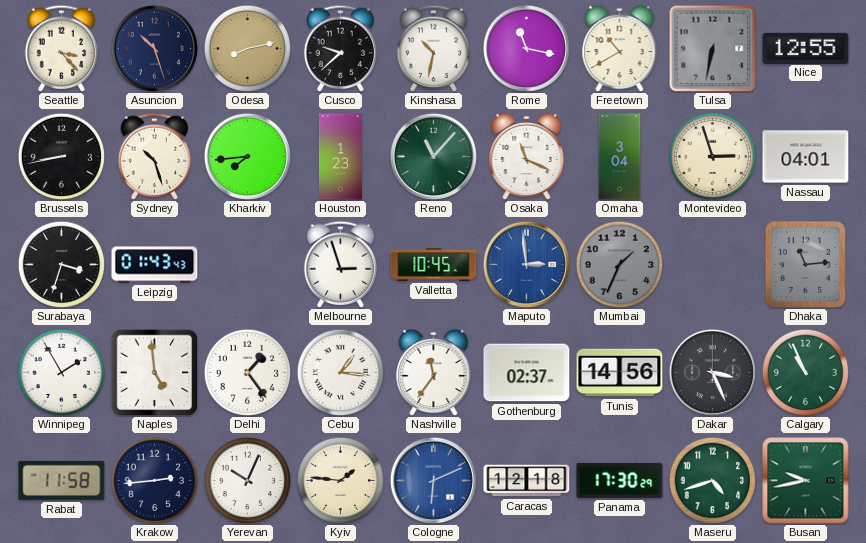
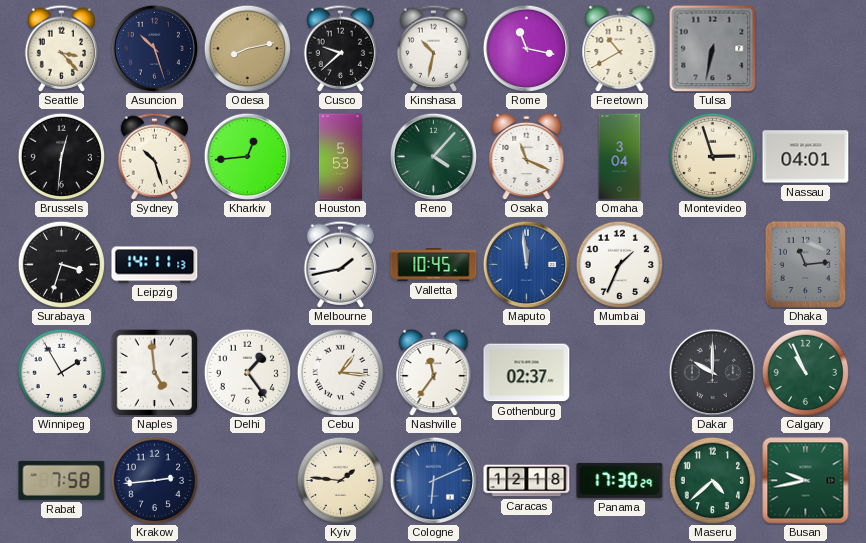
Nice: 12:55 -> none (806, 48)
Brussels: 8:43 -> 12:31 (61, 156)
Kharkiv: 7:44 -> 12:44 (247, 156)
Houston: 1:23 -> 5:53 (340, 157)
Reno: 11:07 -> 4:07 (433, 156)
Leipzig: 01:43 -> 14:11 (155, 265)
Melbourne: 2:57 -> 1:43 (341, 264)
Maputo: 2:59 -> 11:59 (526, 264)
Mumbai dial: grey -> white (619, 264)
Tunis: 14:56 -> none (620, 373)
Dakar: 3:26 -> 10:00 (712, 372)
Rabat: 11:58 -> 7:58 (62, 480)
Yerevan: 10:04 -> none (247, 480)
Maseru: 4:42 -> 4:38 (712, 480)
